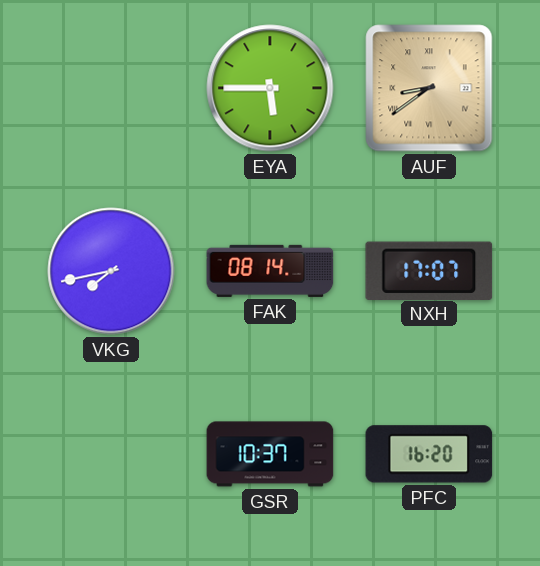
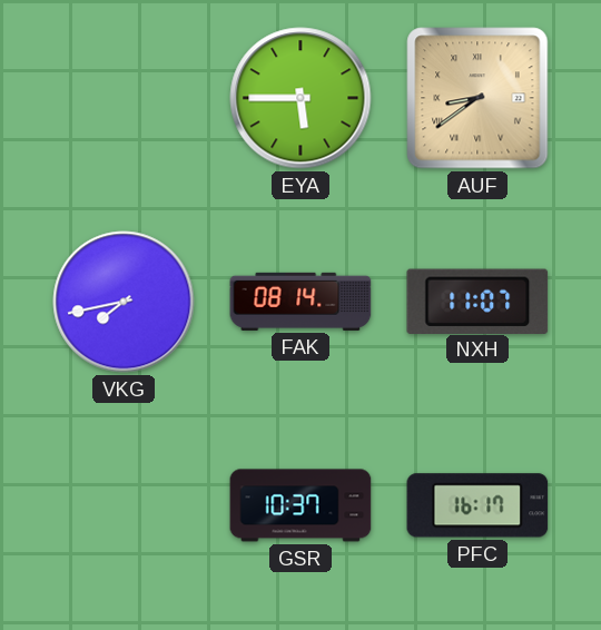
NXH: 17:07 -> 11:07 (477, 301)
PFC: 16:20 -> 16:17 (477, 505)
